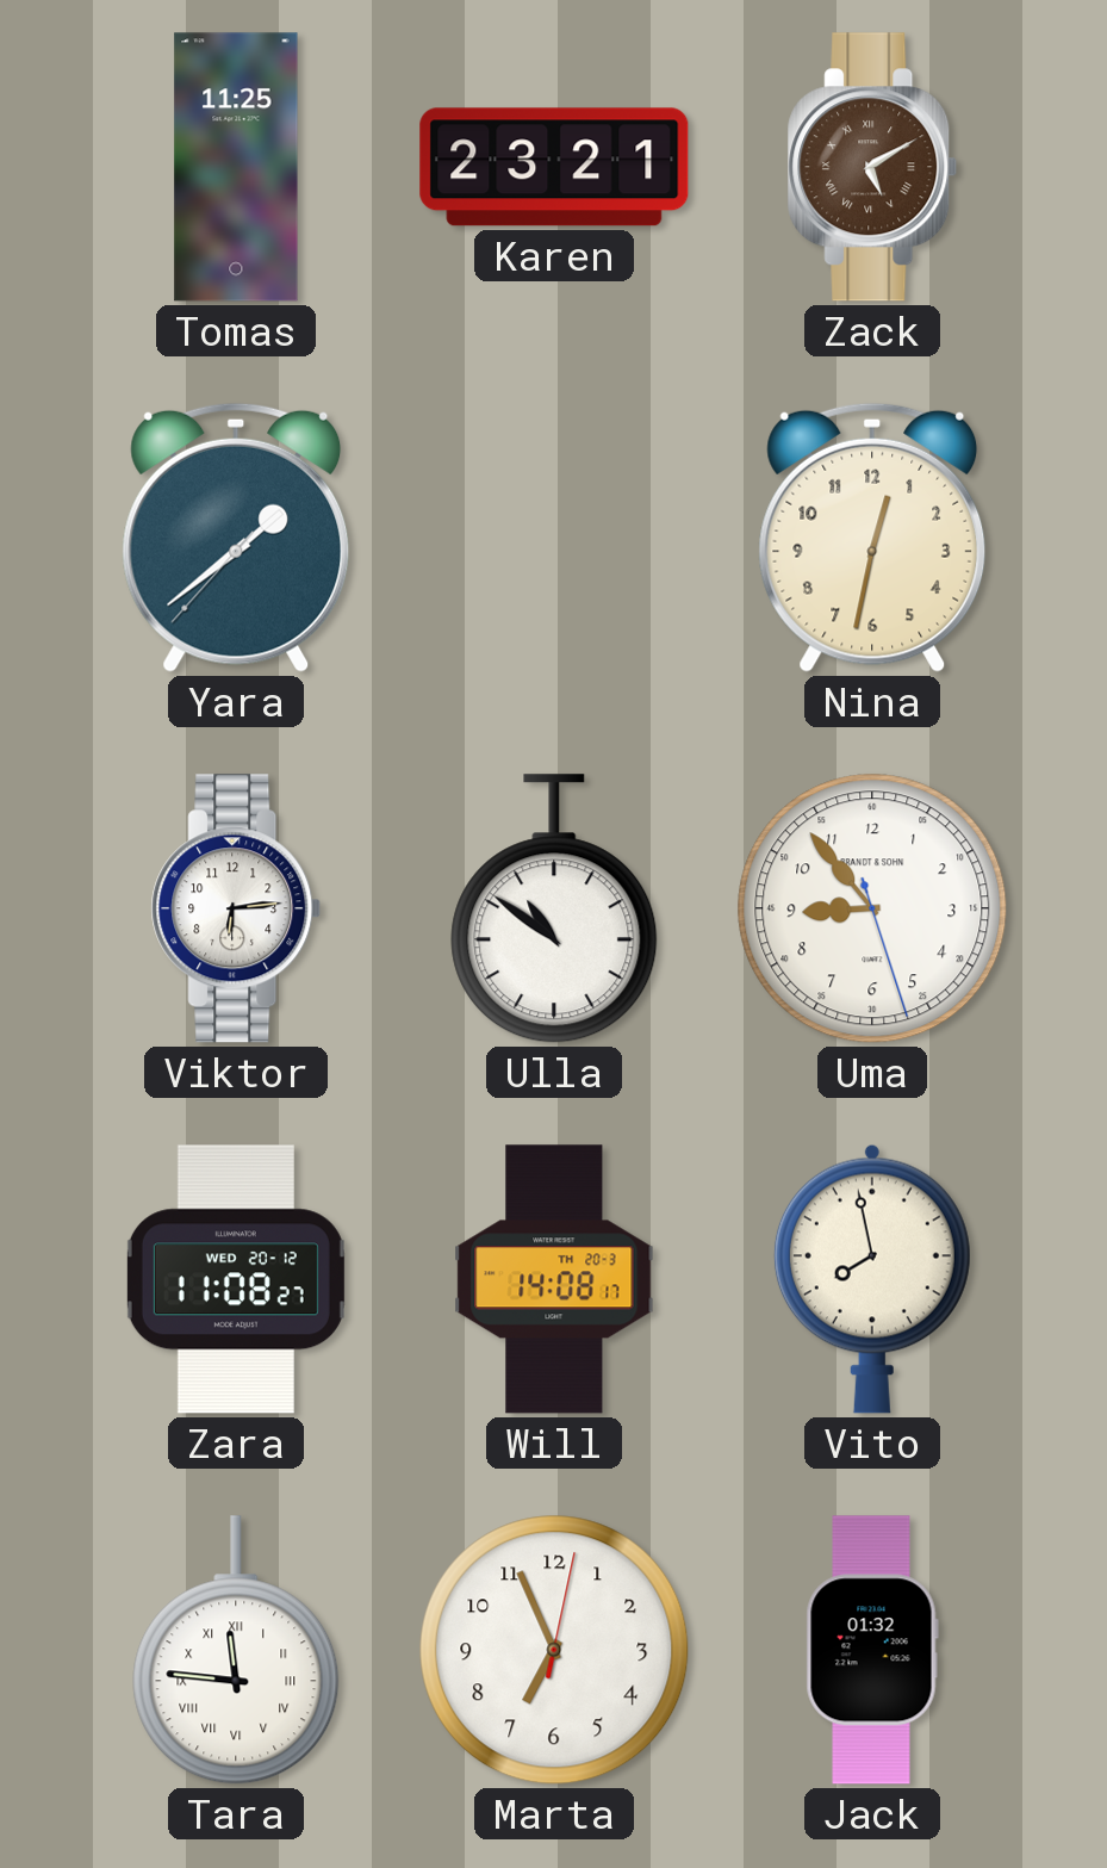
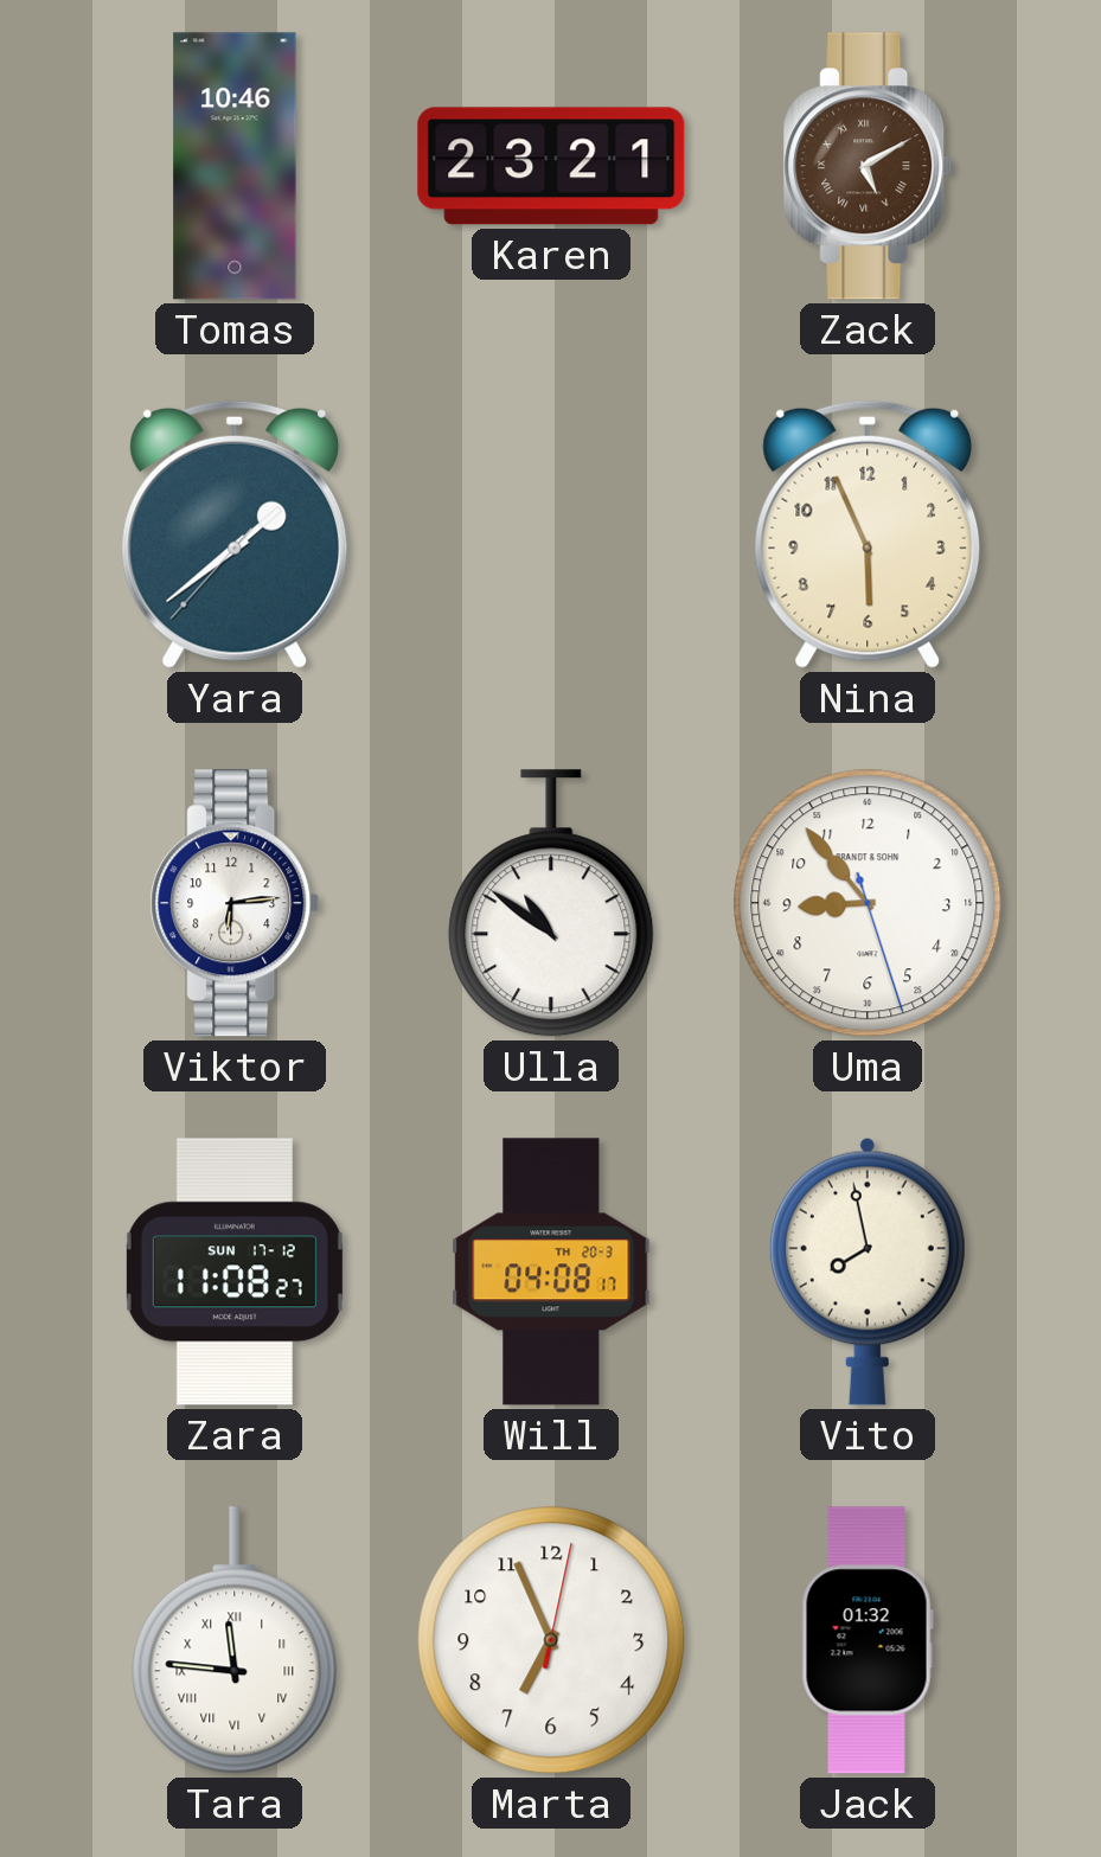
Tomas: 11:25 -> 10:46 (235, 166)
Nina: 12:32 -> 5:56 (868, 534)
Zara date: WED 20-12 -> SUN 17-12 (235, 1272)
Will: 14:08 -> 04:08 (551, 1272)
